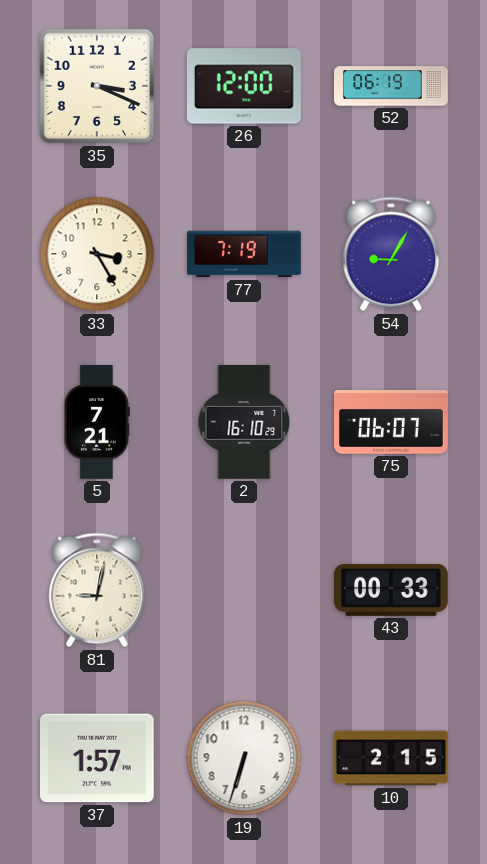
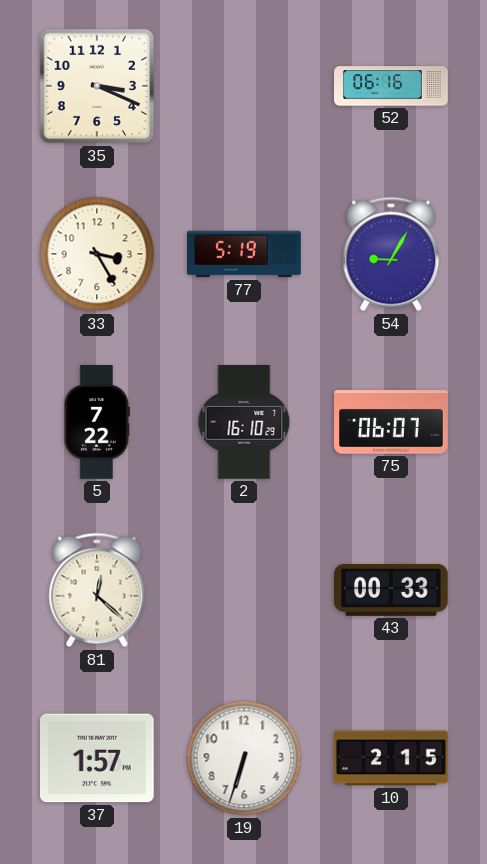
26: 12:00 -> none (244, 86)
52: 06:19 -> 06:16 (391, 86)
77: 7:19 -> 5:19 (244, 254)
5: 7:21 -> 7:22 (97, 422)
81: 9:02 -> 12:22 (97, 590)
